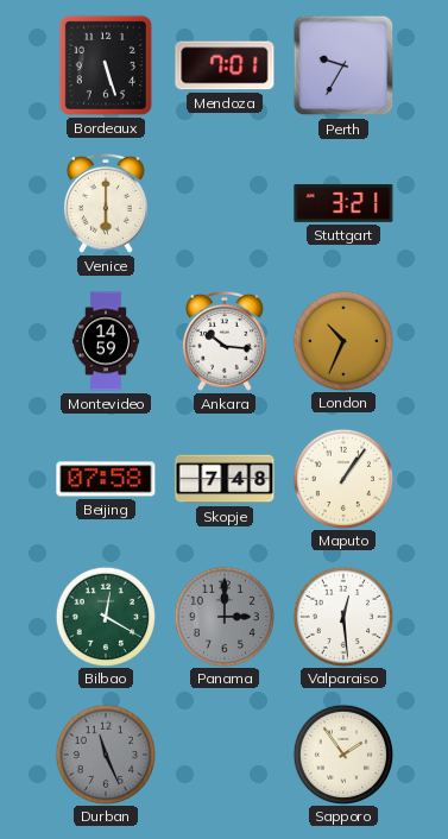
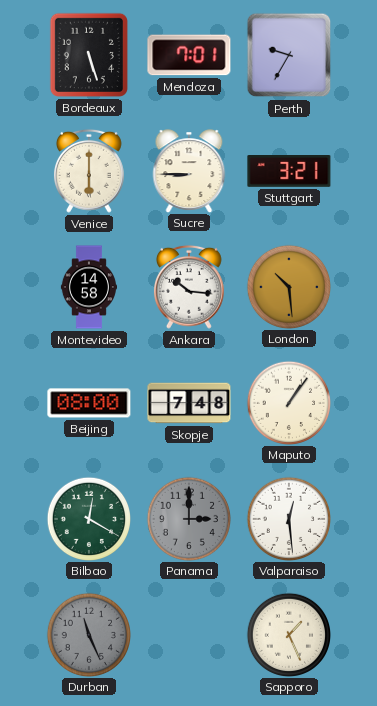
Sucre: none -> 8:45 (189, 171)
Montevideo: 14:59 -> 14:58 (88, 287)
London: 10:34 -> 10:29 (288, 286)
Beijing: 07:58 -> 08:00 (89, 403)
Sapporo: 1:54 -> 1:26 (288, 634)
